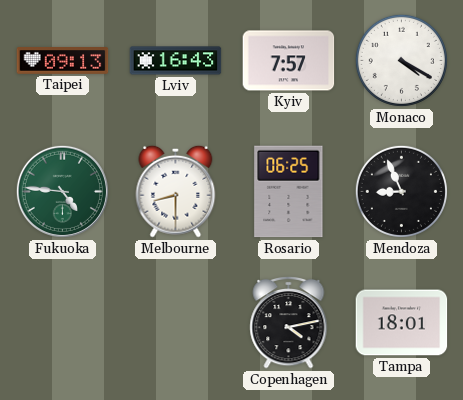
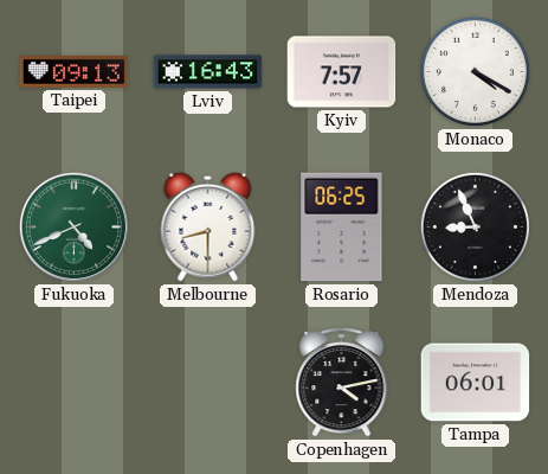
Fukuoka: 4:46 -> 4:41 (73, 226)
Tampa: 18:01 -> 06:01 (476, 383)
